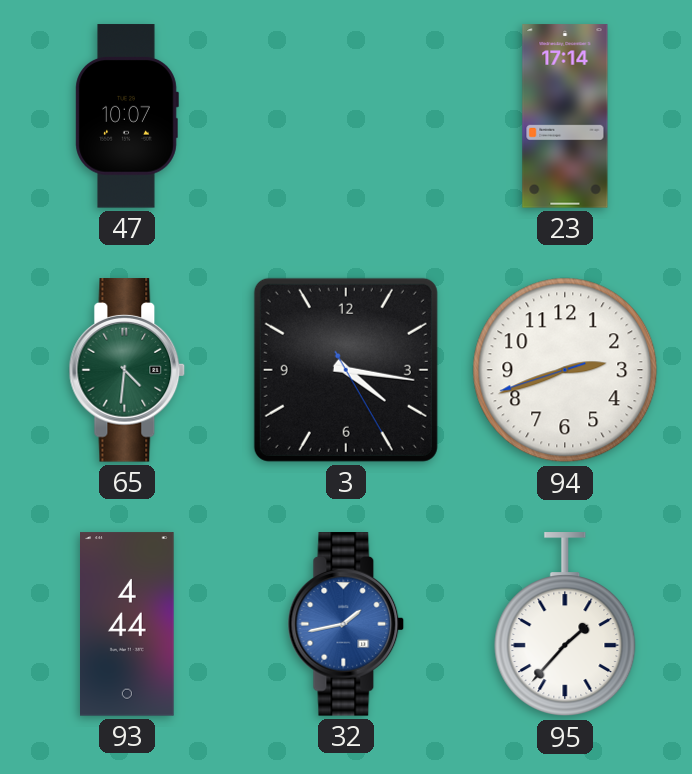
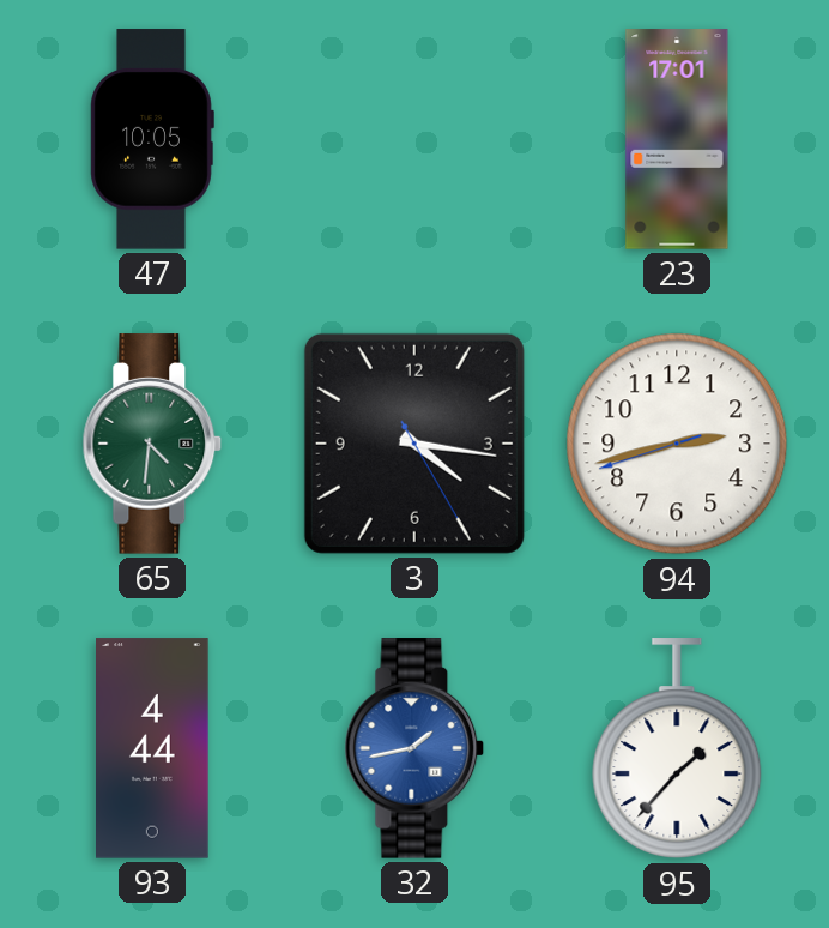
47: 10:07 -> 10:05 (152, 139)
23: 17:14 -> 17:01 (677, 139)
94: 2:41 -> 2:42 (677, 444)
